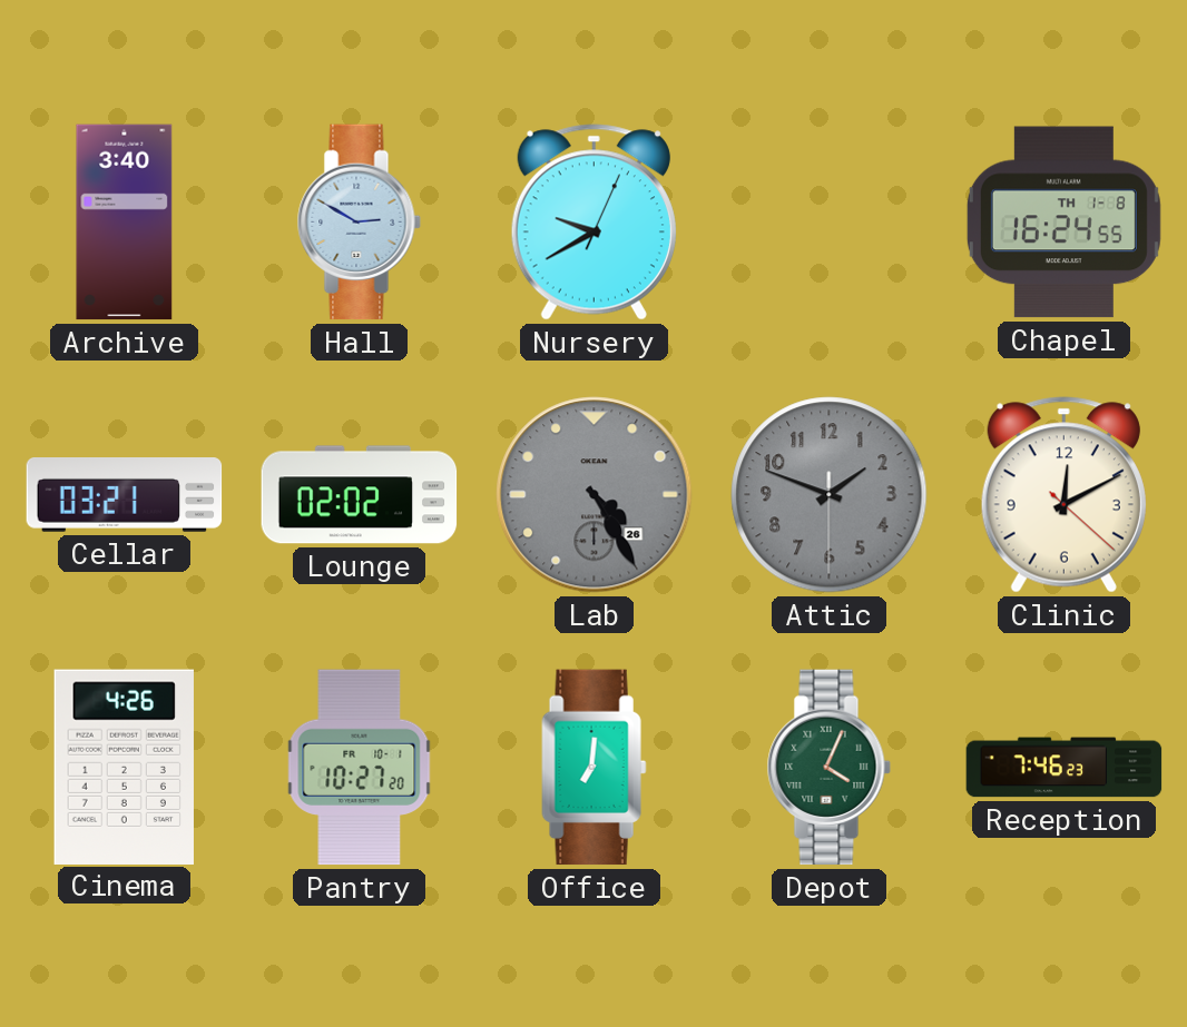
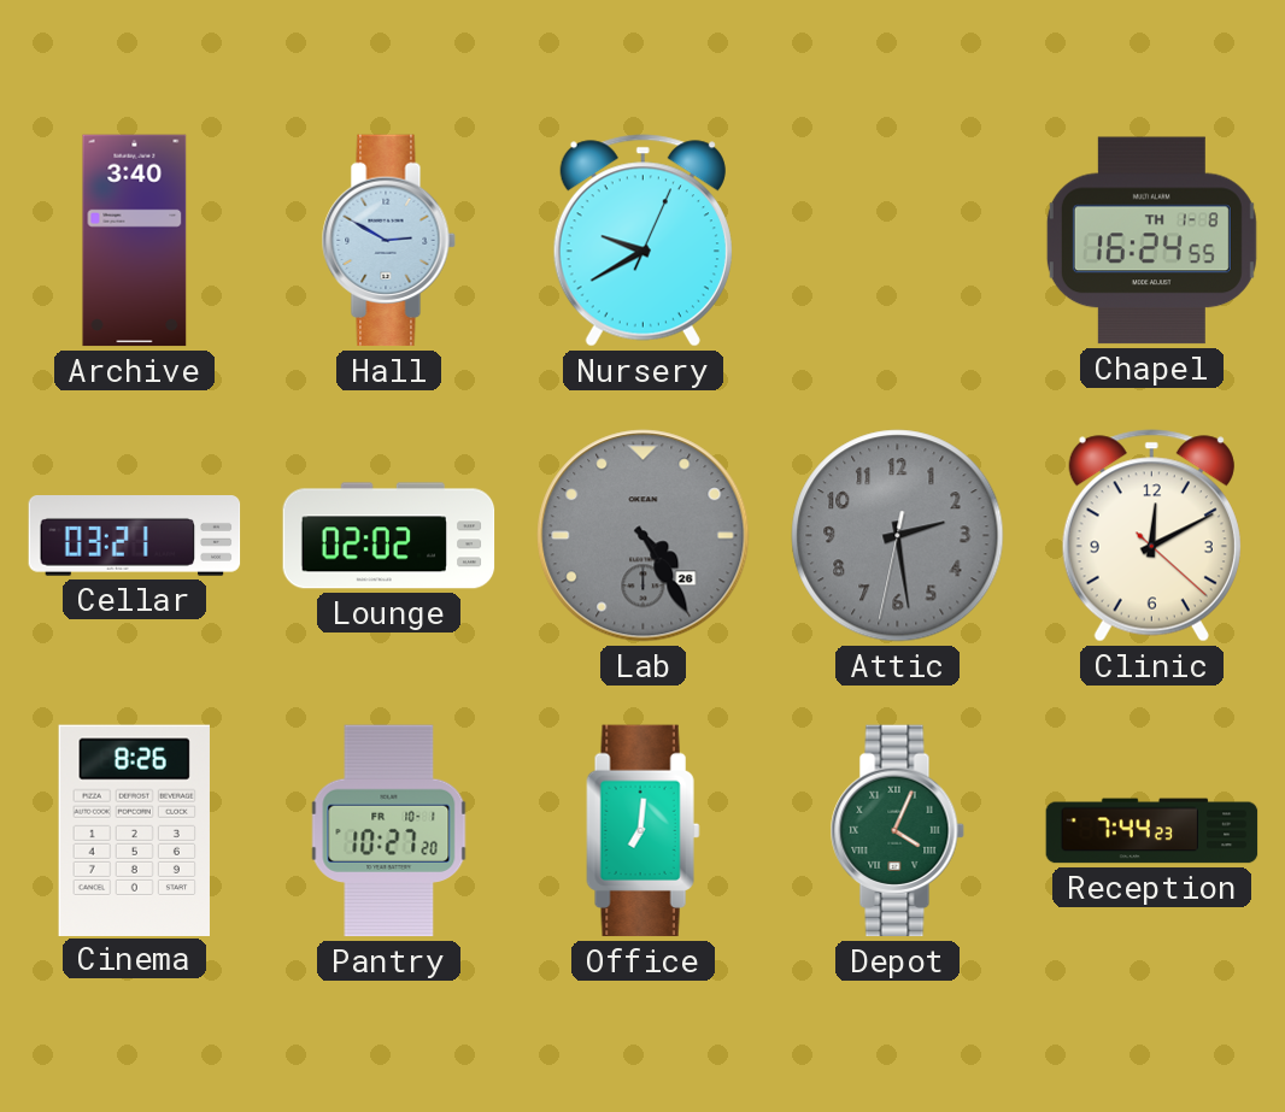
Attic: 1:48 -> 2:28 (898, 536)
Cinema: 4:26 -> 8:26 (134, 830)
Reception: 7:46 -> 7:44 (1152, 831)
